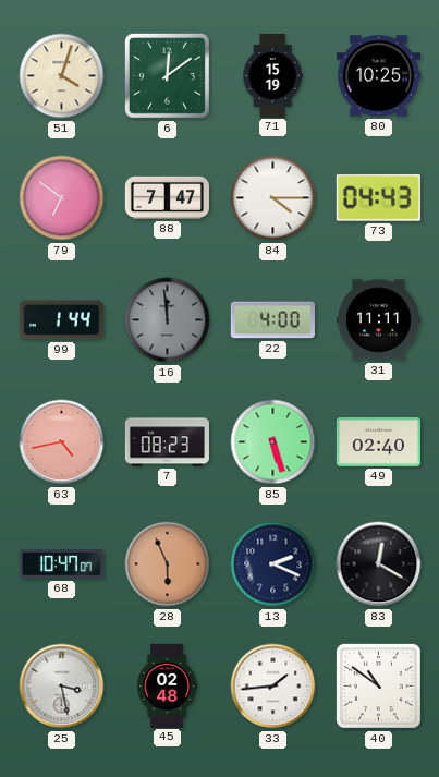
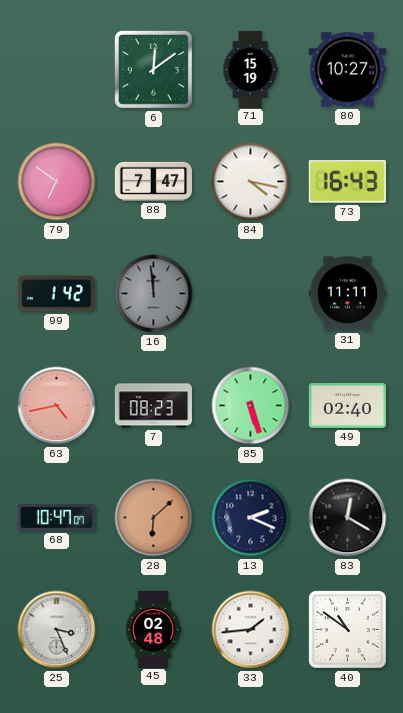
51: 4:03 -> none (62, 76)
80: 10:25 -> 10:27 (347, 70)
84: 4:15 -> 4:17 (251, 182)
73: 04:43 -> 16:43 (347, 182)
99: 1:44 -> 1:42 (56, 294)
22: 4:00 -> none (272, 320)
28: 5:56 -> 6:08 (154, 518)
25: 3:28 -> 3:26 (57, 630)
